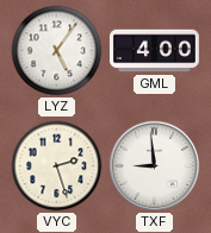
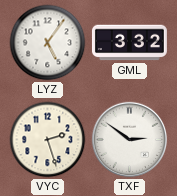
GML: 4:00 -> 3:32 (129, 43)
TXF: 8:59 -> 2:51 (130, 140)
